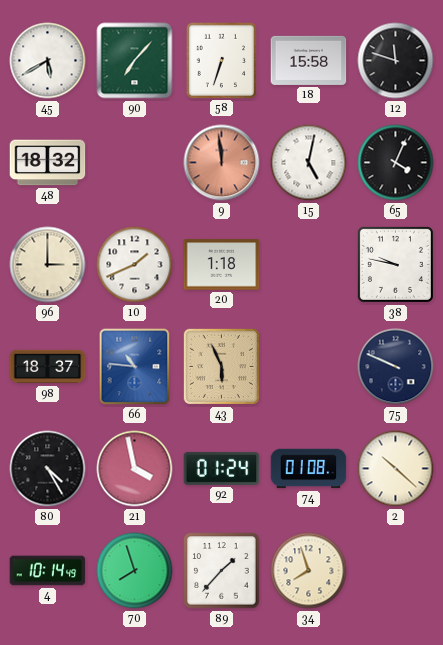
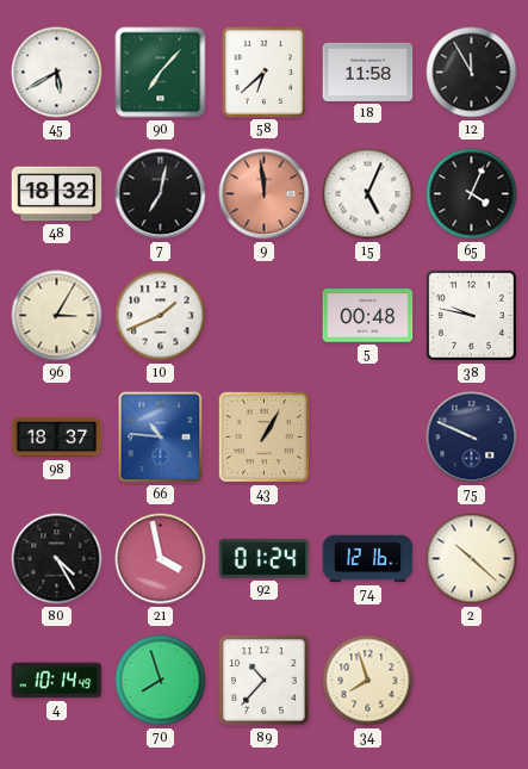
58: 6:33 -> 6:38 (263, 72)
18: 15:58 -> 11:58 (368, 72)
12: 11:48 -> 11:55 (472, 73)
7: none -> 7:02 (161, 194)
15: 5:02 -> 5:04 (368, 194)
96: 3:00 -> 3:05 (57, 316)
20: 1:18 -> none (222, 265)
5: none -> 00:48 (368, 316)
43: 5:56 -> 1:05 (263, 436)
74: 01:08 -> 12:16 (368, 559)
89: 1:37 -> 10:37 (265, 681)
